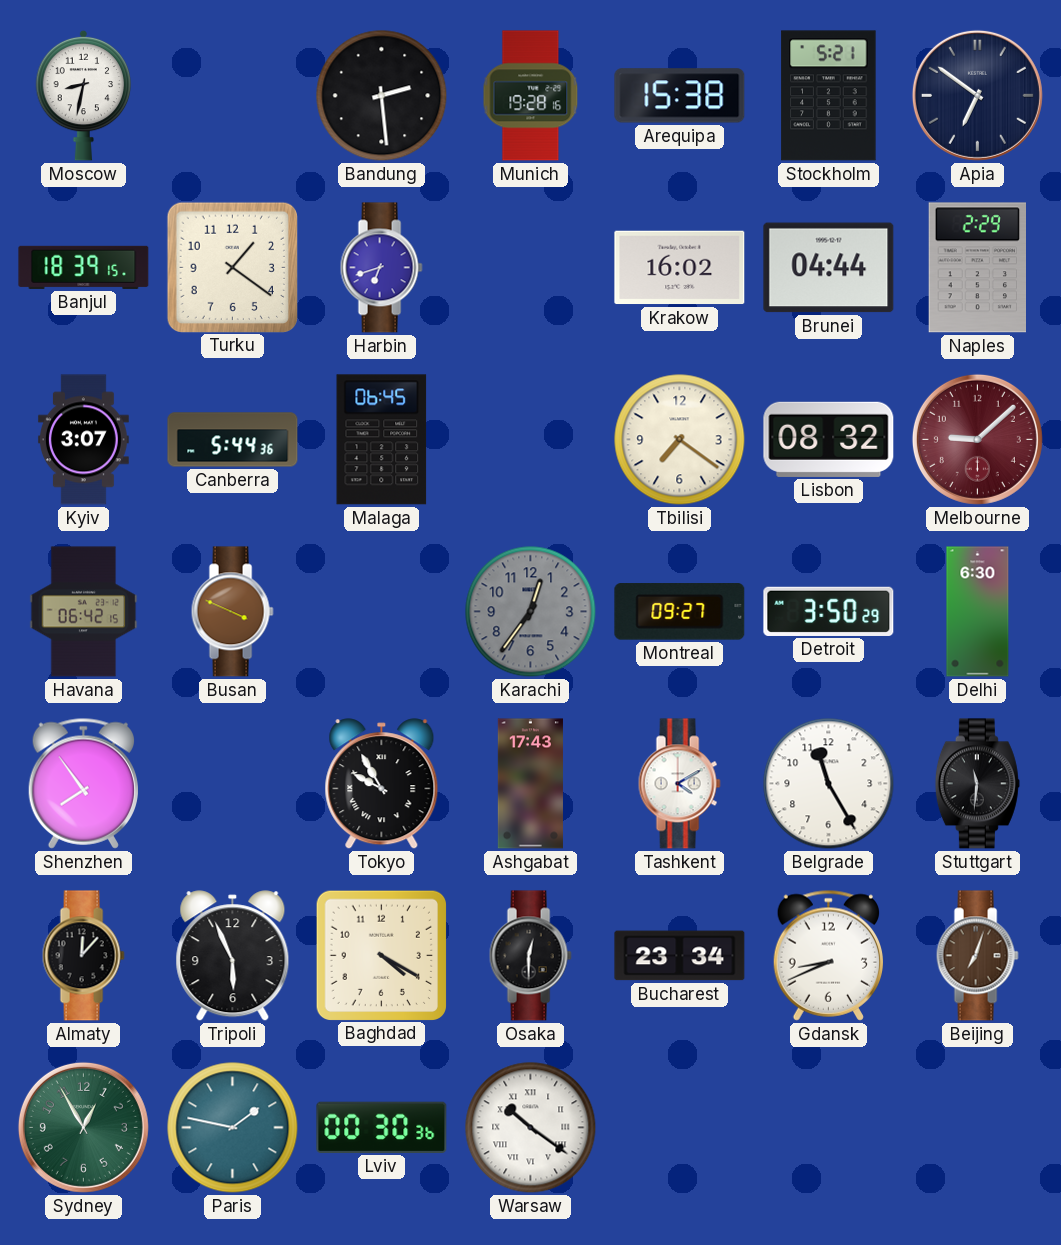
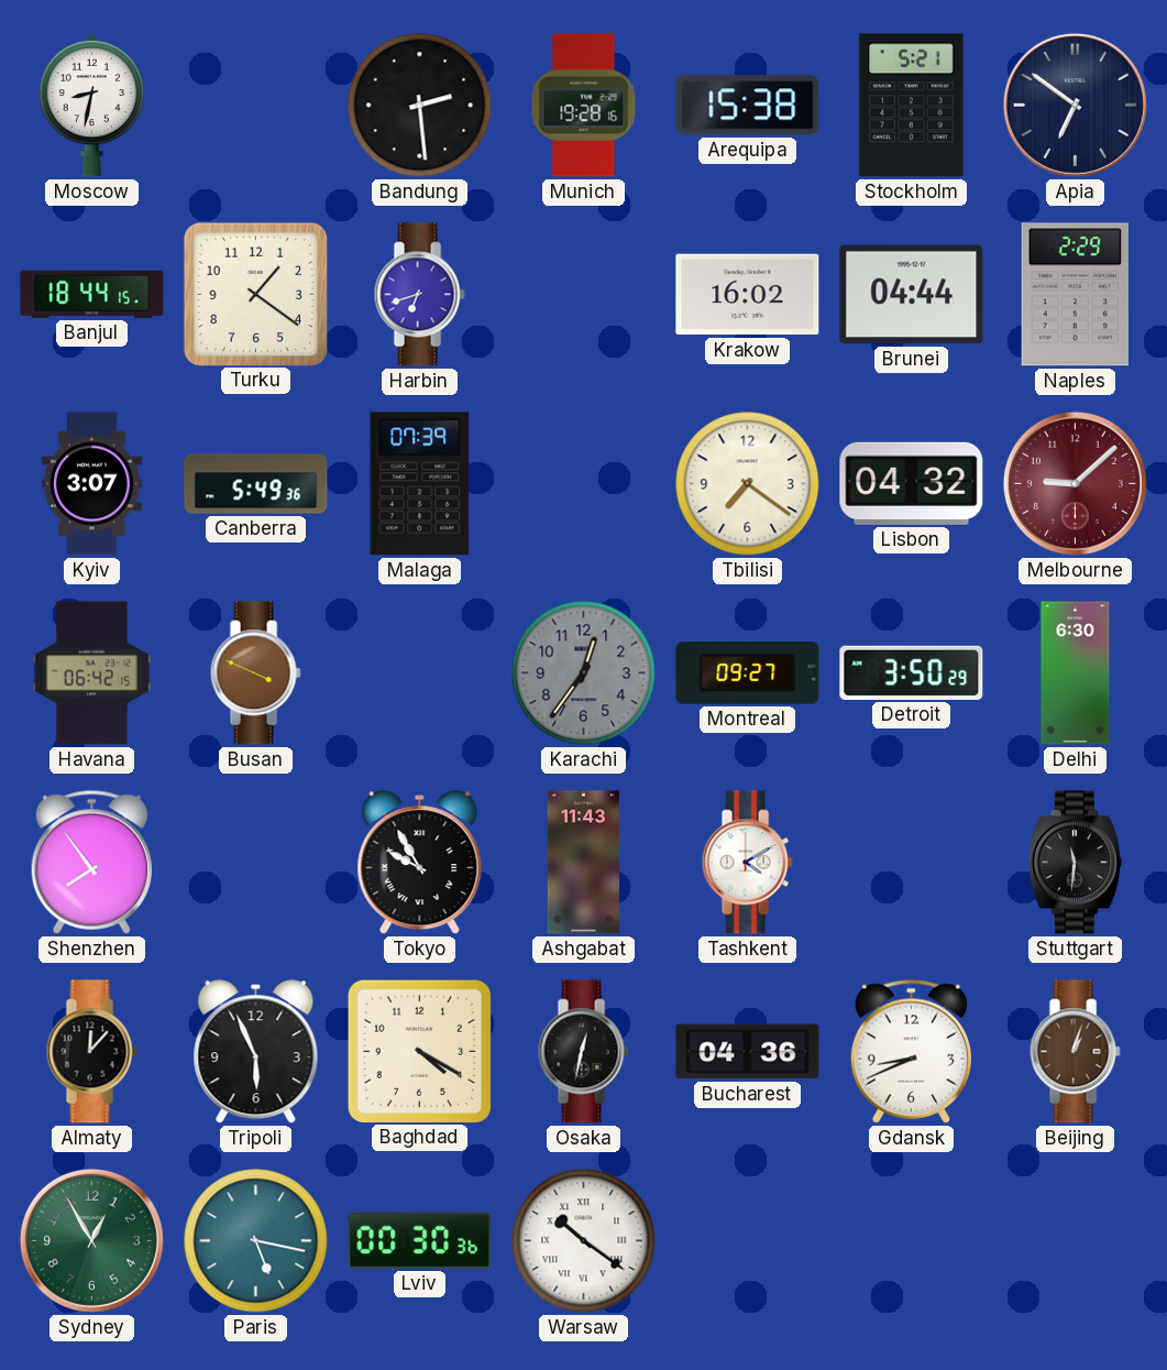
Banjul: 18:39 -> 18:44 (92, 294)
Canberra: 5:44 -> 5:49 (256, 484)
Malaga: 06:45 -> 07:39 (420, 484)
Lisbon: 08:32 -> 04:32 (912, 483)
Ashgabat: 17:43 -> 11:43 (583, 863)
Belgrade: 11:25 -> none (829, 784)
Osaka: 12:30 -> 12:32 (583, 1052)
Bucharest: 23:34 -> 04:36 (748, 1052)
Beijing: 7:03 -> 1:03 (1075, 1052)
Paris: 1:47 -> 5:17 (256, 1241)
